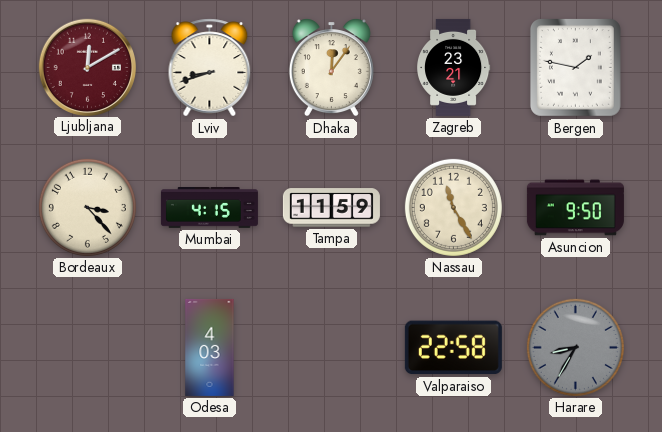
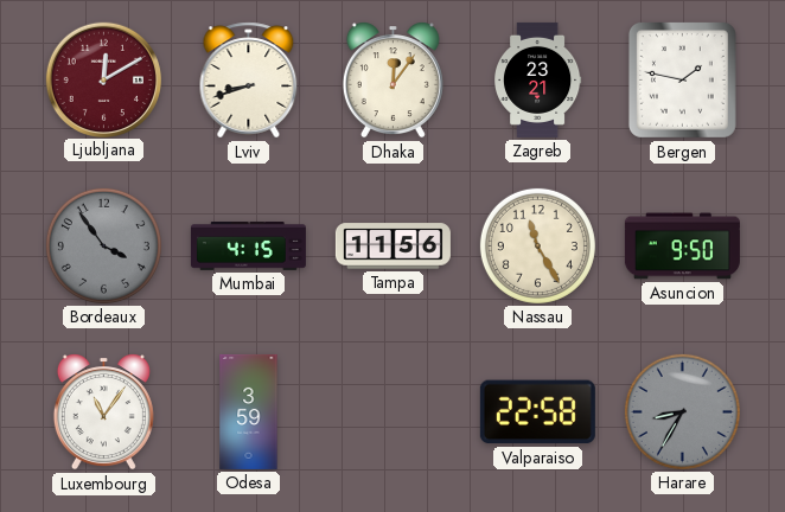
Bordeaux: 3:23 -> 3:54 (103, 245)
Bordeaux dial: cream -> grey (103, 245)
Tampa: 11:59 -> 11:56 (392, 247)
Luxembourg: none -> 11:06 (103, 412)
Odesa: 4:03 -> 3:59 (249, 411)
